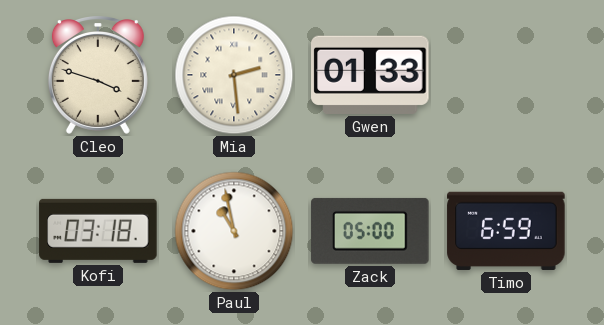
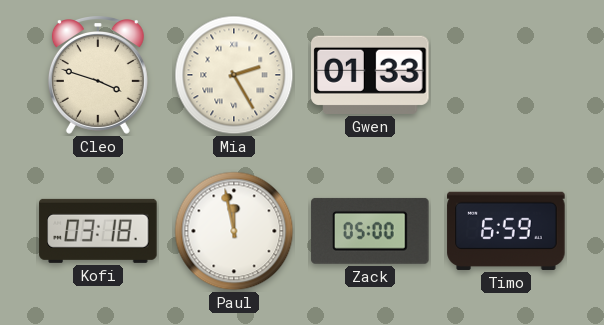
Mia: 2:29 -> 2:25 (234, 75)
Paul: 10:58 -> 11:58 (234, 231)
